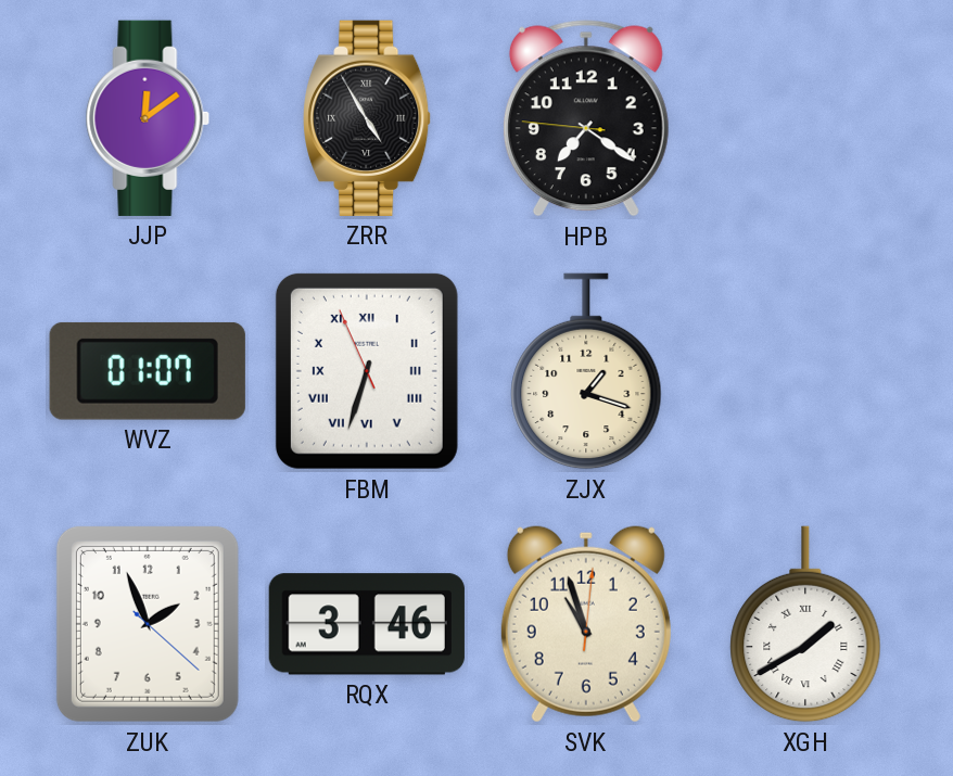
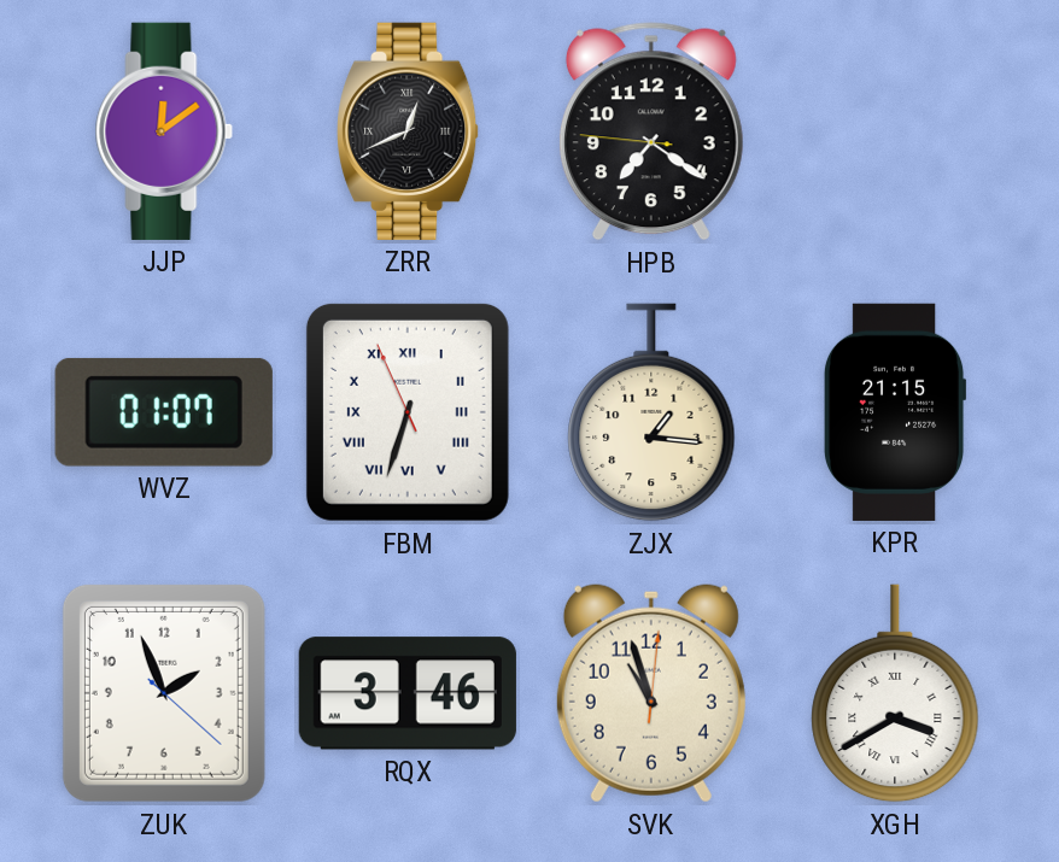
ZRR: 4:55 -> 12:41 (409, 131)
ZJX: 1:18 -> 1:16 (651, 412)
KPR: none -> 21:15 (895, 412)
XGH: 1:40 -> 3:40 (895, 693)
